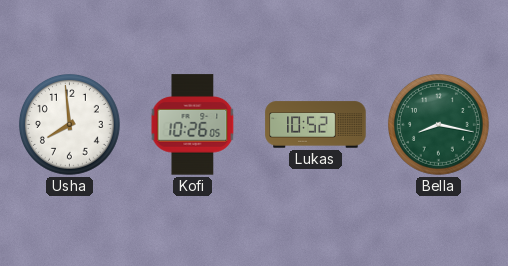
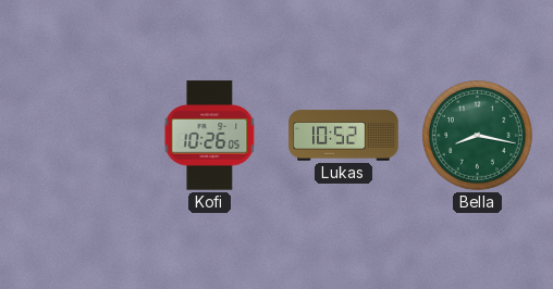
Usha: 7:59 -> none (69, 124)
